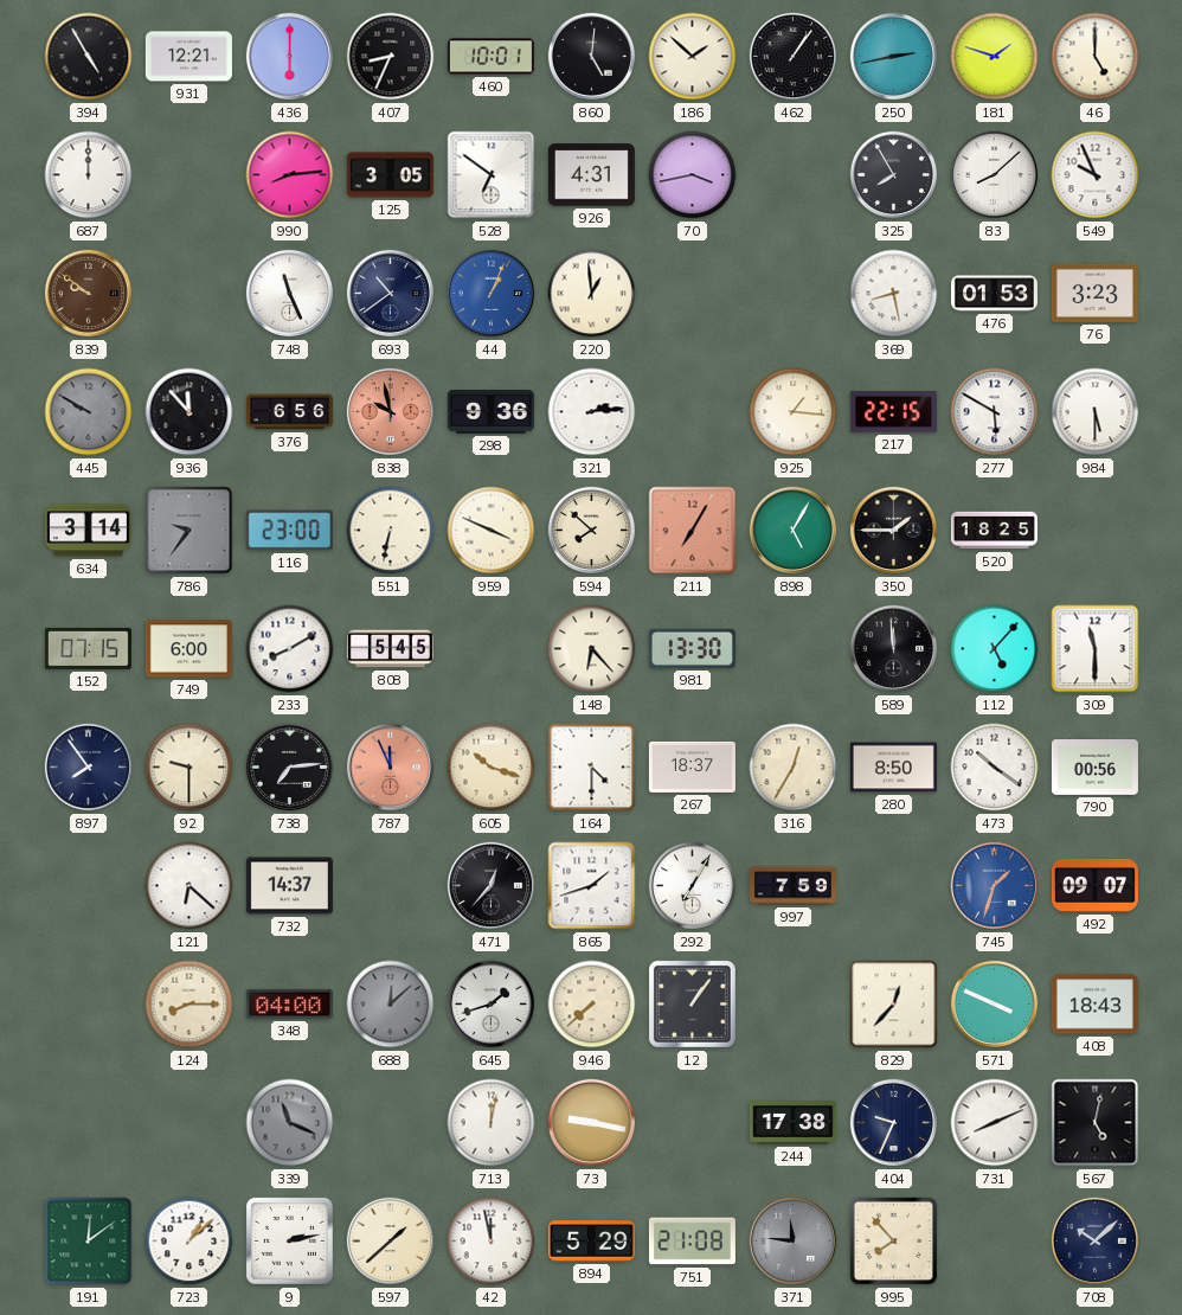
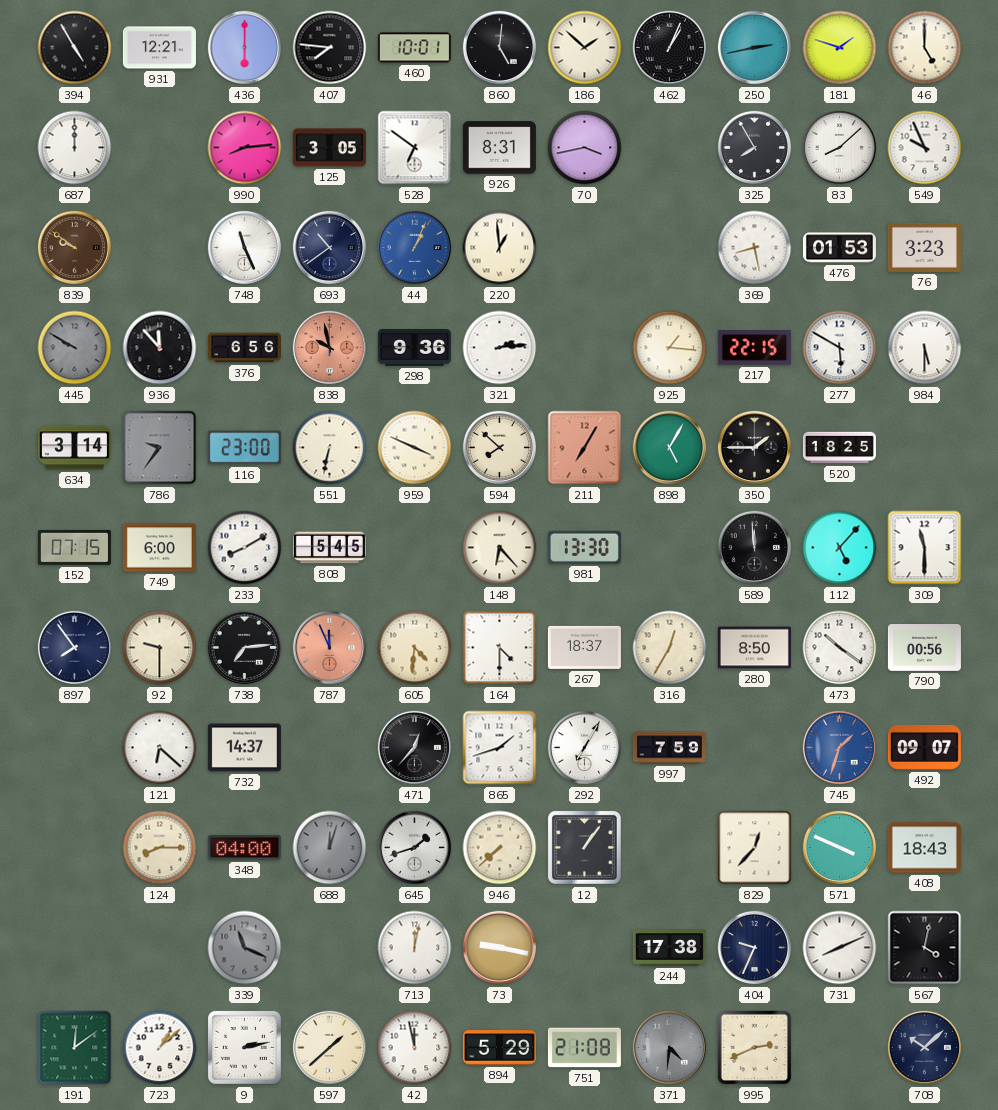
407: 8:34 -> 7:46 (330, 48)
462: 1:06 -> 1:04 (670, 48)
926: 4:31 -> 8:31 (499, 148)
605: 10:18 -> 4:31 (415, 648)
688: 12:08 -> 12:03 (330, 848)
567: 5:02 -> 4:02 (925, 948)
371: 11:46 -> 4:31 (670, 1048)
995: 7:53 -> 2:41 (755, 1048)
